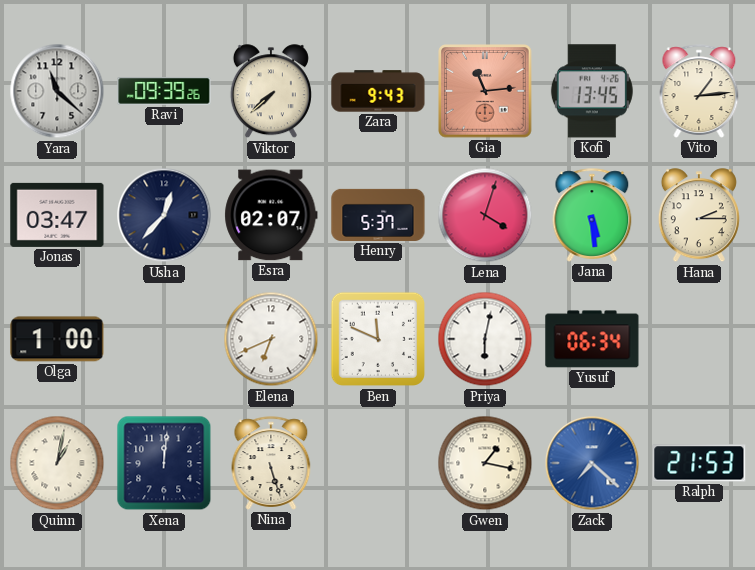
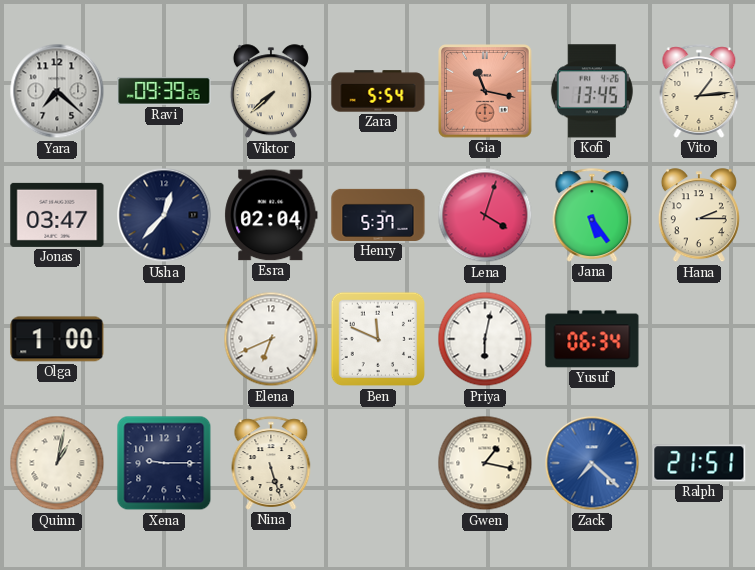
Yara: 11:22 -> 7:22 (57, 91)
Zara: 9:43 -> 5:54 (378, 91)
Gia: 11:14 -> 11:17 (485, 91)
Esra: 02:07 -> 02:04 (271, 215)
Jana: 5:29 -> 5:24 (592, 215)
Xena: 12:01 -> 9:15 (164, 463)
Ralph: 21:53 -> 21:51 (699, 463)
